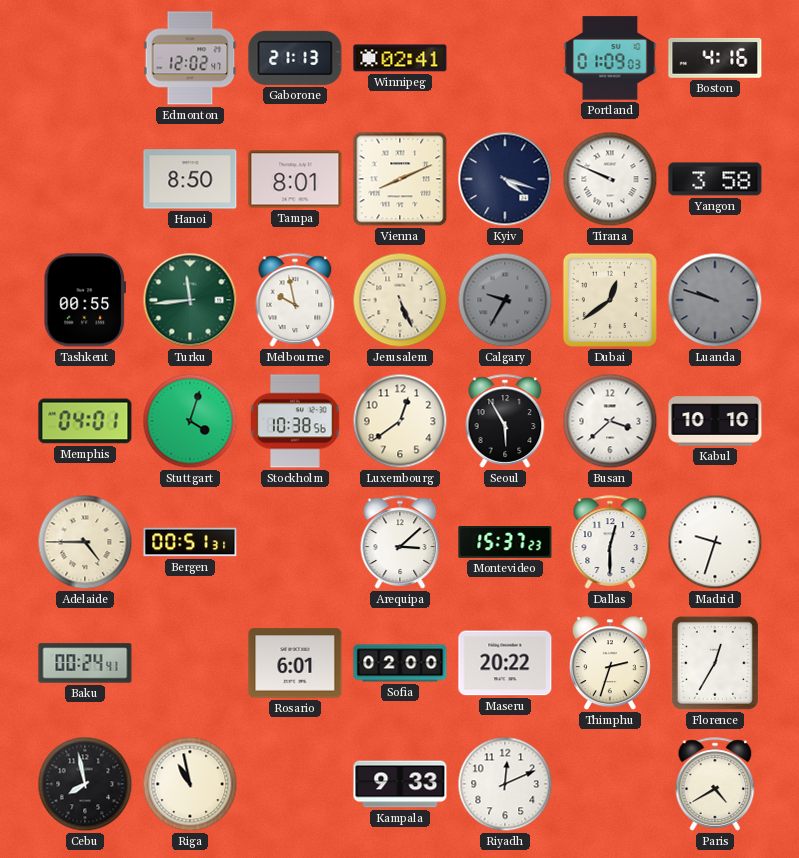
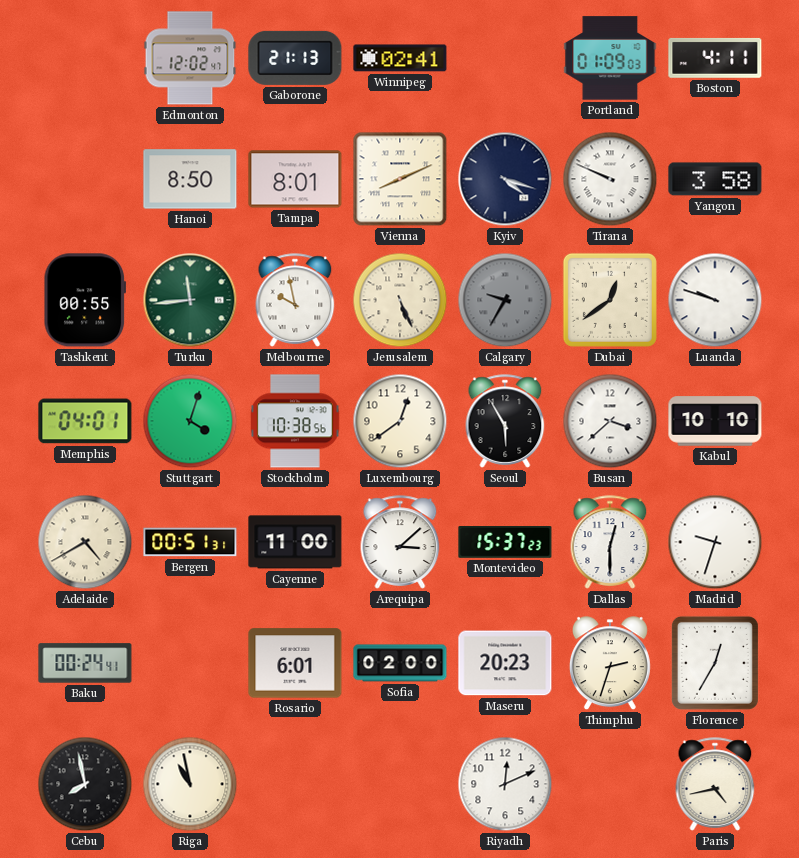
Boston: 4:16 -> 4:11 (715, 58)
Luanda dial: grey -> white (715, 300)
Adelaide: 4:45 -> 4:40 (85, 542)
Cayenne: none -> 11:00 (295, 542)
Maseru: 20:22 -> 20:23 (505, 663)
Kampala: 9:33 -> none (400, 784)
Paris: 4:40 -> 4:43 (715, 784)
